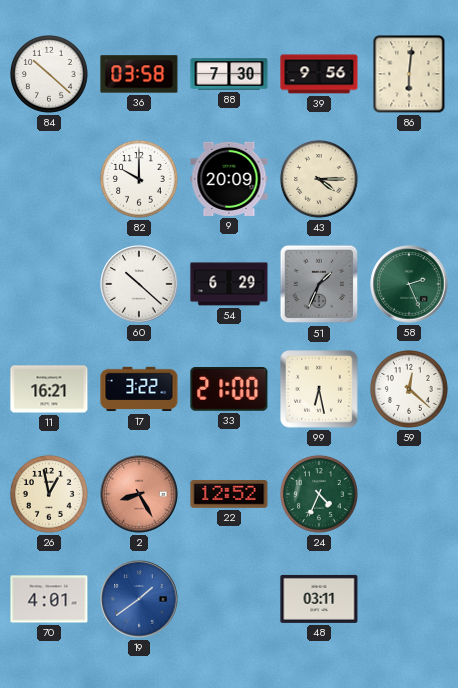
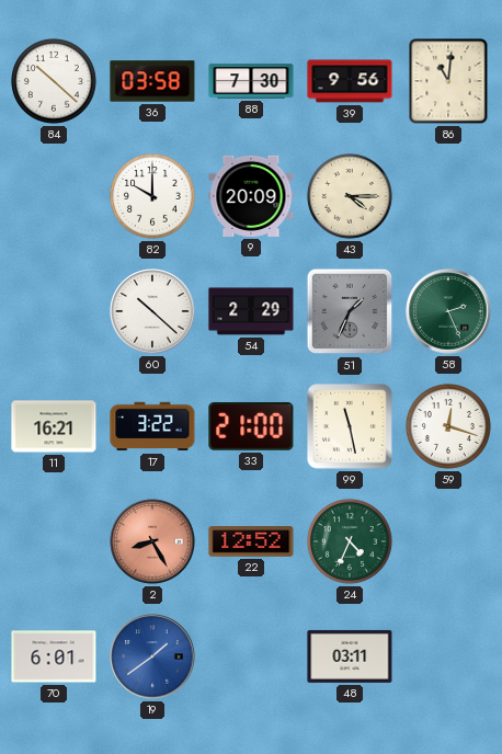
86: 6:01 -> 11:01 (448, 81)
54: 6:29 -> 2:29 (251, 311)
99: 6:28 -> 11:28 (351, 427)
59: 12:22 -> 12:18 (448, 426)
26: 12:58 -> none (49, 494)
70: 4:01 -> 6:01 (54, 656)
